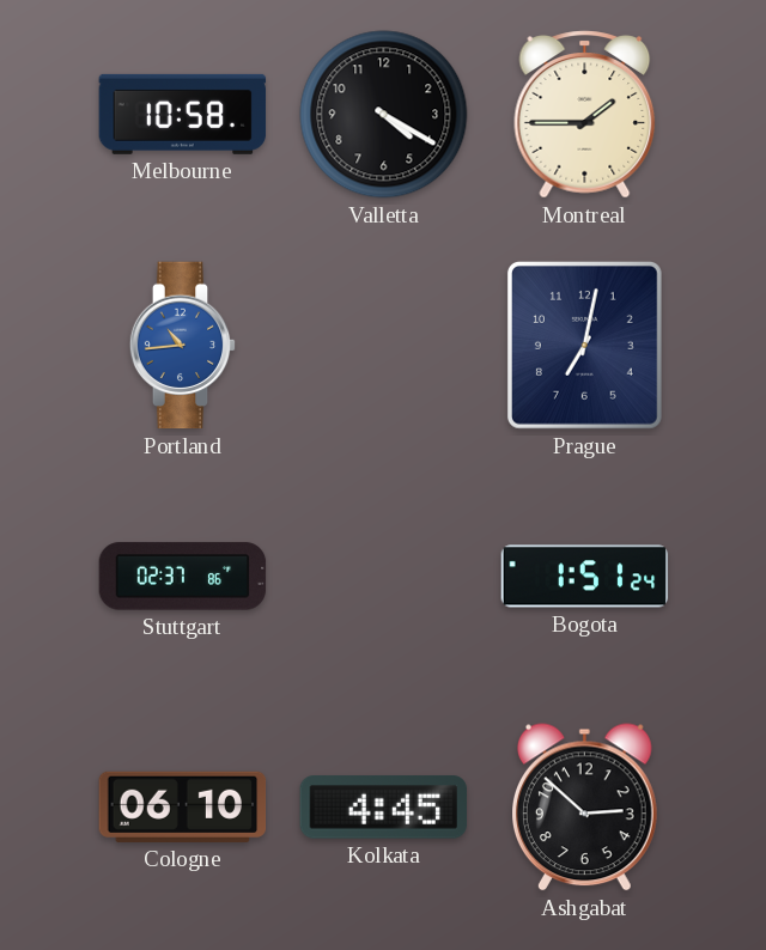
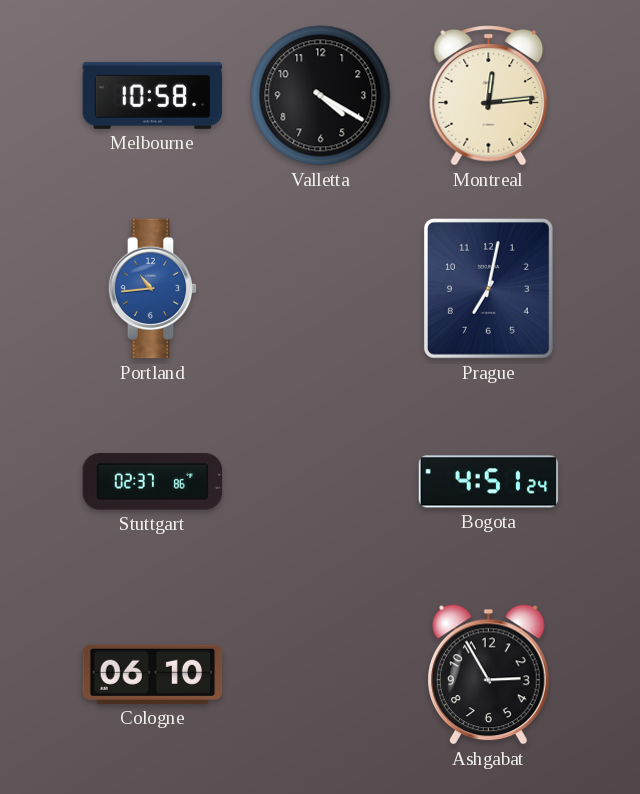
Montreal: 1:45 -> 12:14 (489, 96)
Bogota: 1:51 -> 4:51 (489, 482)
Kolkata: 4:45 -> none (383, 808)
Ashgabat: 2:52 -> 2:55 (489, 675)
